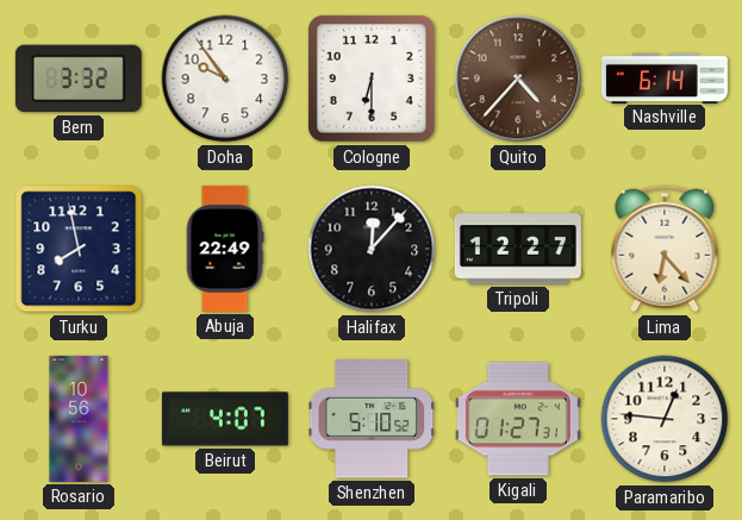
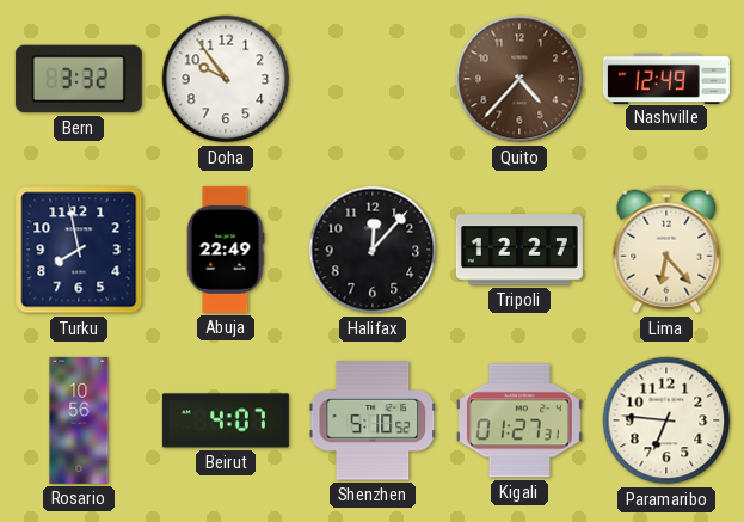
Cologne: 6:30 -> none (372, 79)
Nashville: 6:14 -> 12:49 (666, 78)
Paramaribo: 12:46 -> 6:46 (666, 420)
